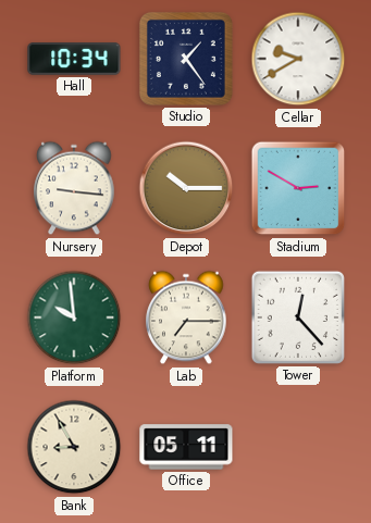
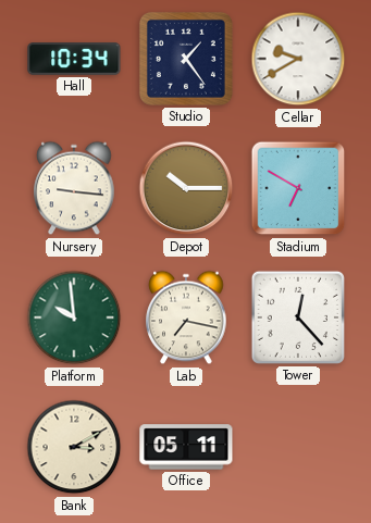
Stadium: 2:50 -> 6:50 (298, 188)
Lab: 7:15 -> 7:17 (186, 317)
Bank: 8:55 -> 3:10 (74, 447)
